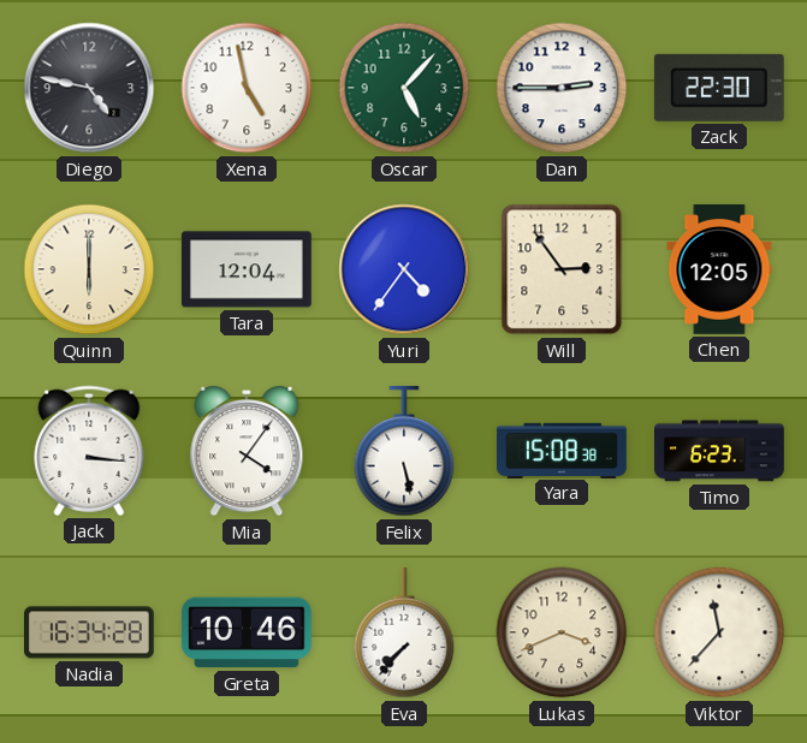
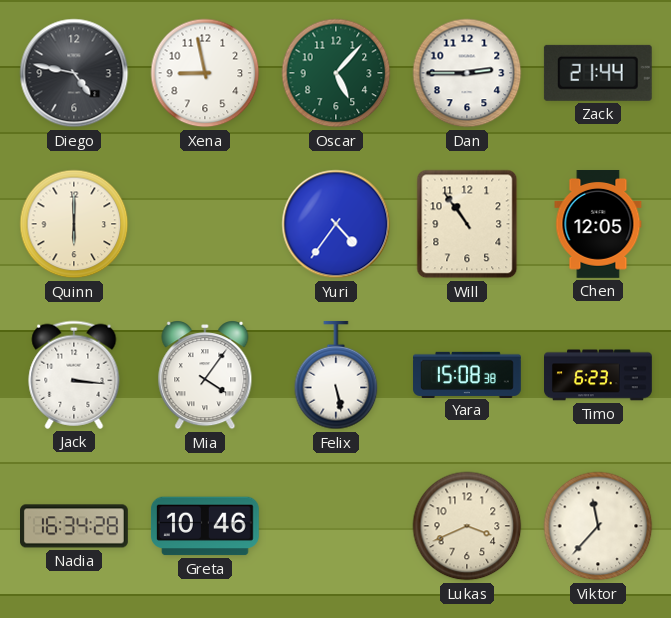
Xena: 4:58 -> 8:58 (205, 73)
Zack: 22:30 -> 21:44 (598, 73)
Tara: 12:04 -> none (247, 269)
Will: 2:54 -> 10:54 (467, 224)
Eva: 7:37 -> none (404, 634)
